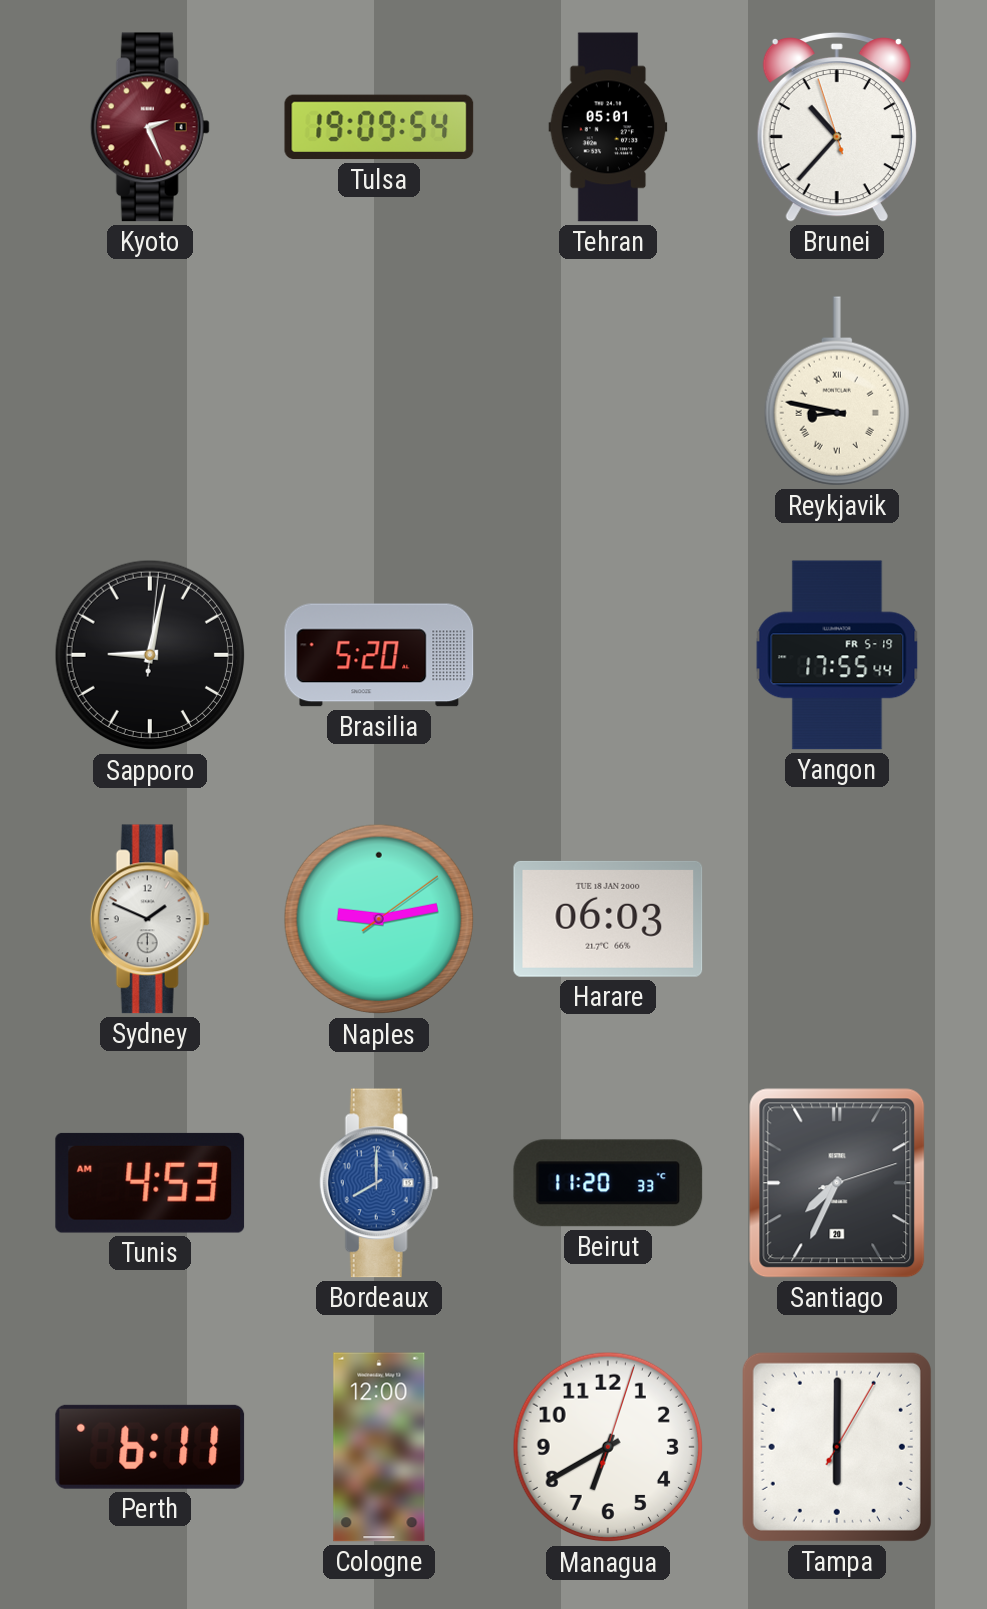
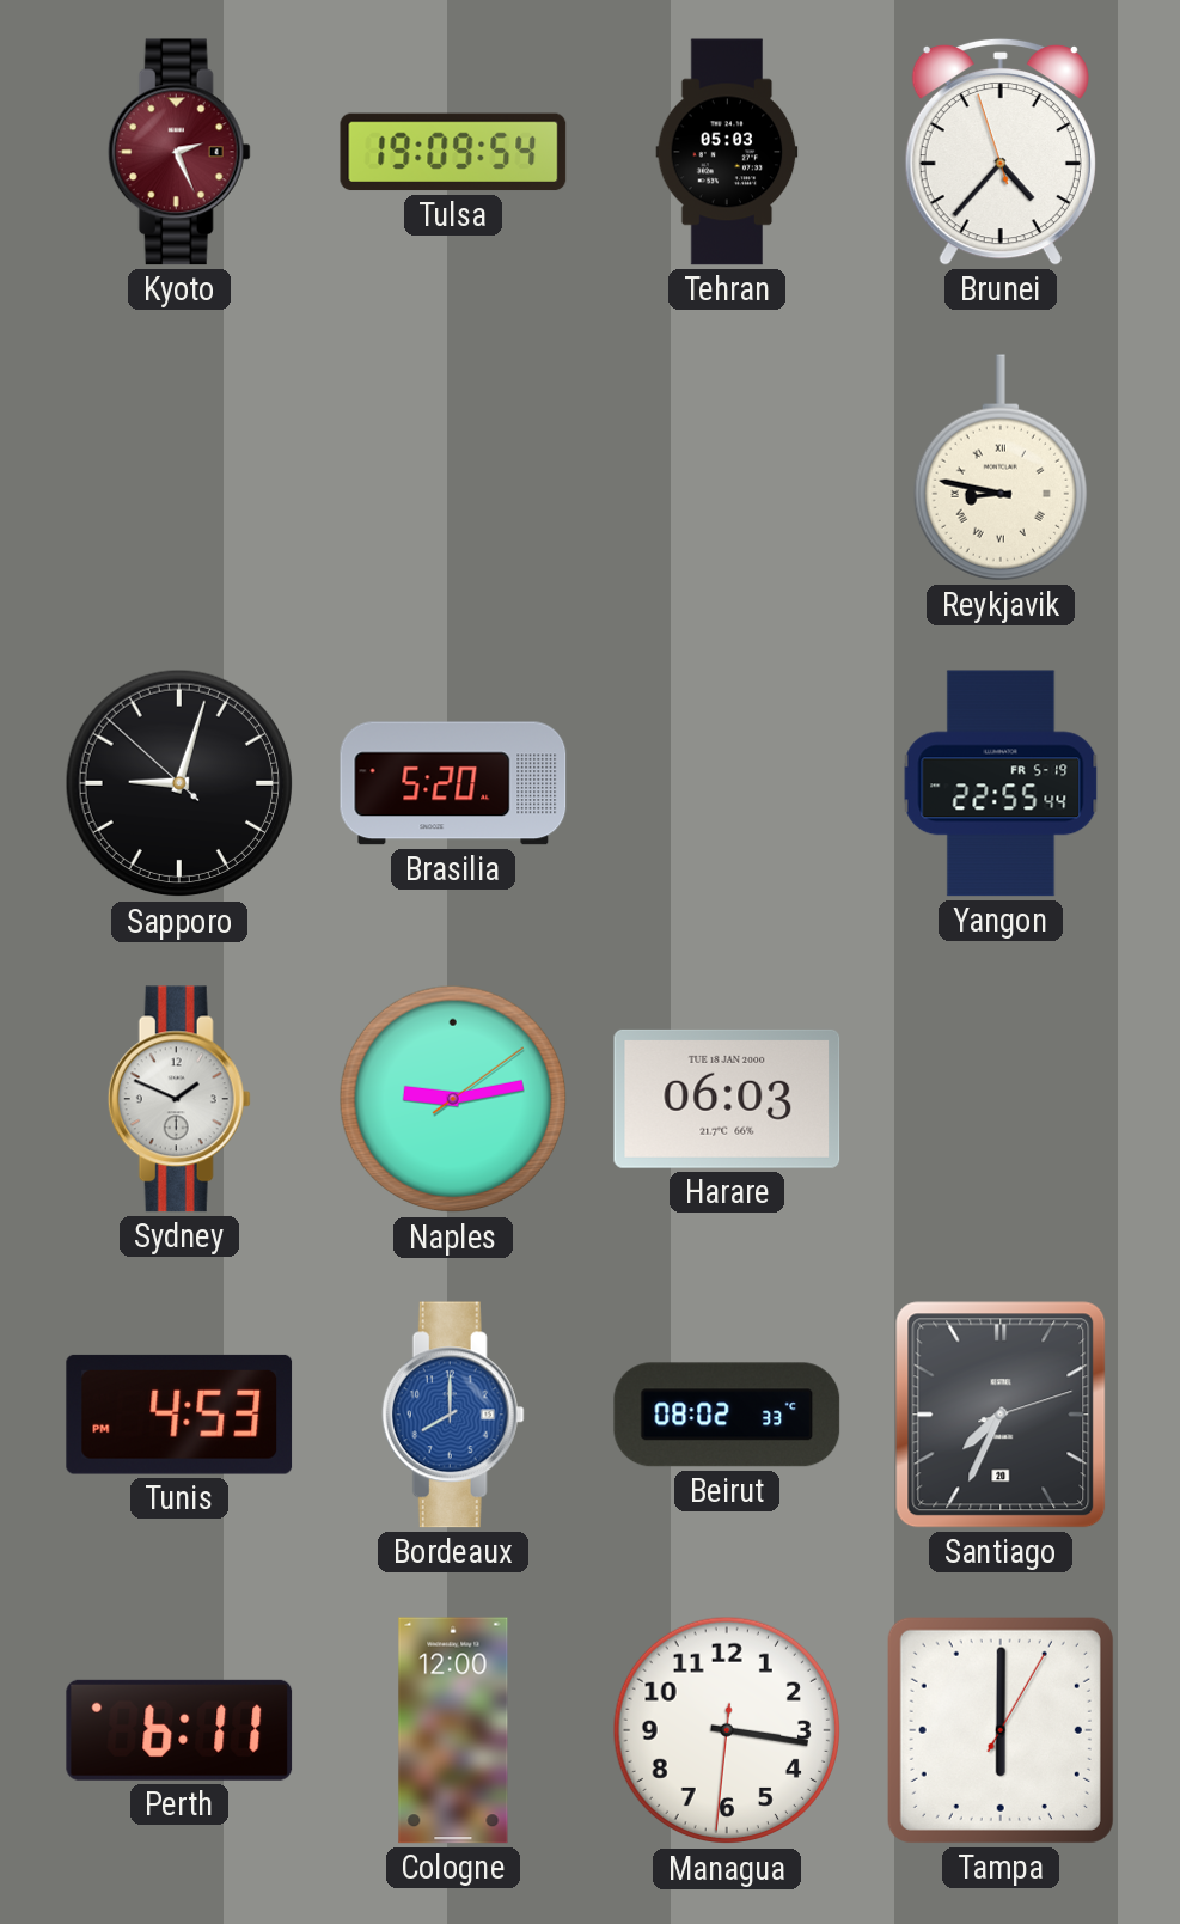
Tehran: 05:01 -> 05:03 (727, 152)
Brunei: 10:36 -> 4:36 (1001, 152)
Sapporo: 9:02:01 -> 9:02:52 (179, 783)
Yangon: 17:55 -> 22:55 (1001, 783)
Tunis: 4:53 AM -> 4:53 PM (179, 1415)
Beirut: 11:20 -> 08:02 (727, 1415)
Managua: 6:40 -> 3:16 (727, 1730)
